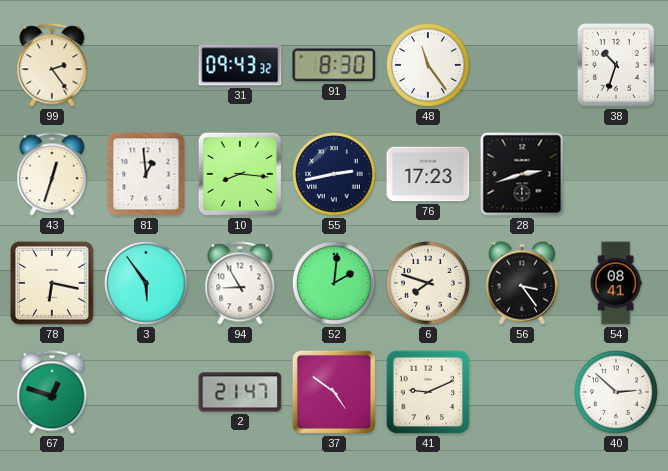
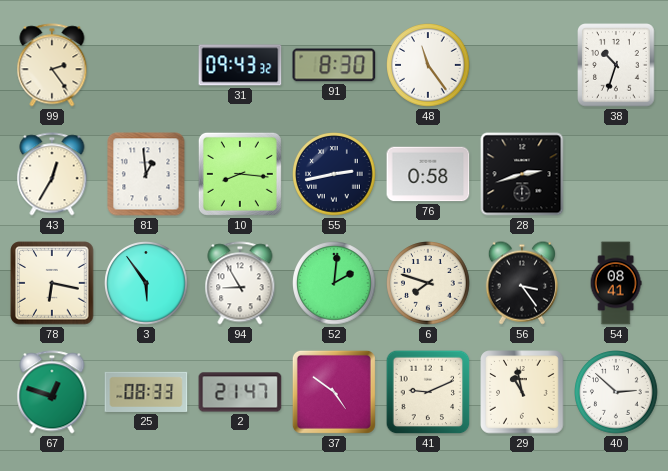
43: 12:33 -> 12:35 (52, 174)
76: 17:23 -> 0:58 (428, 174)
25: none -> 08:33 (146, 392)
29: none -> 10:58 (522, 392)
